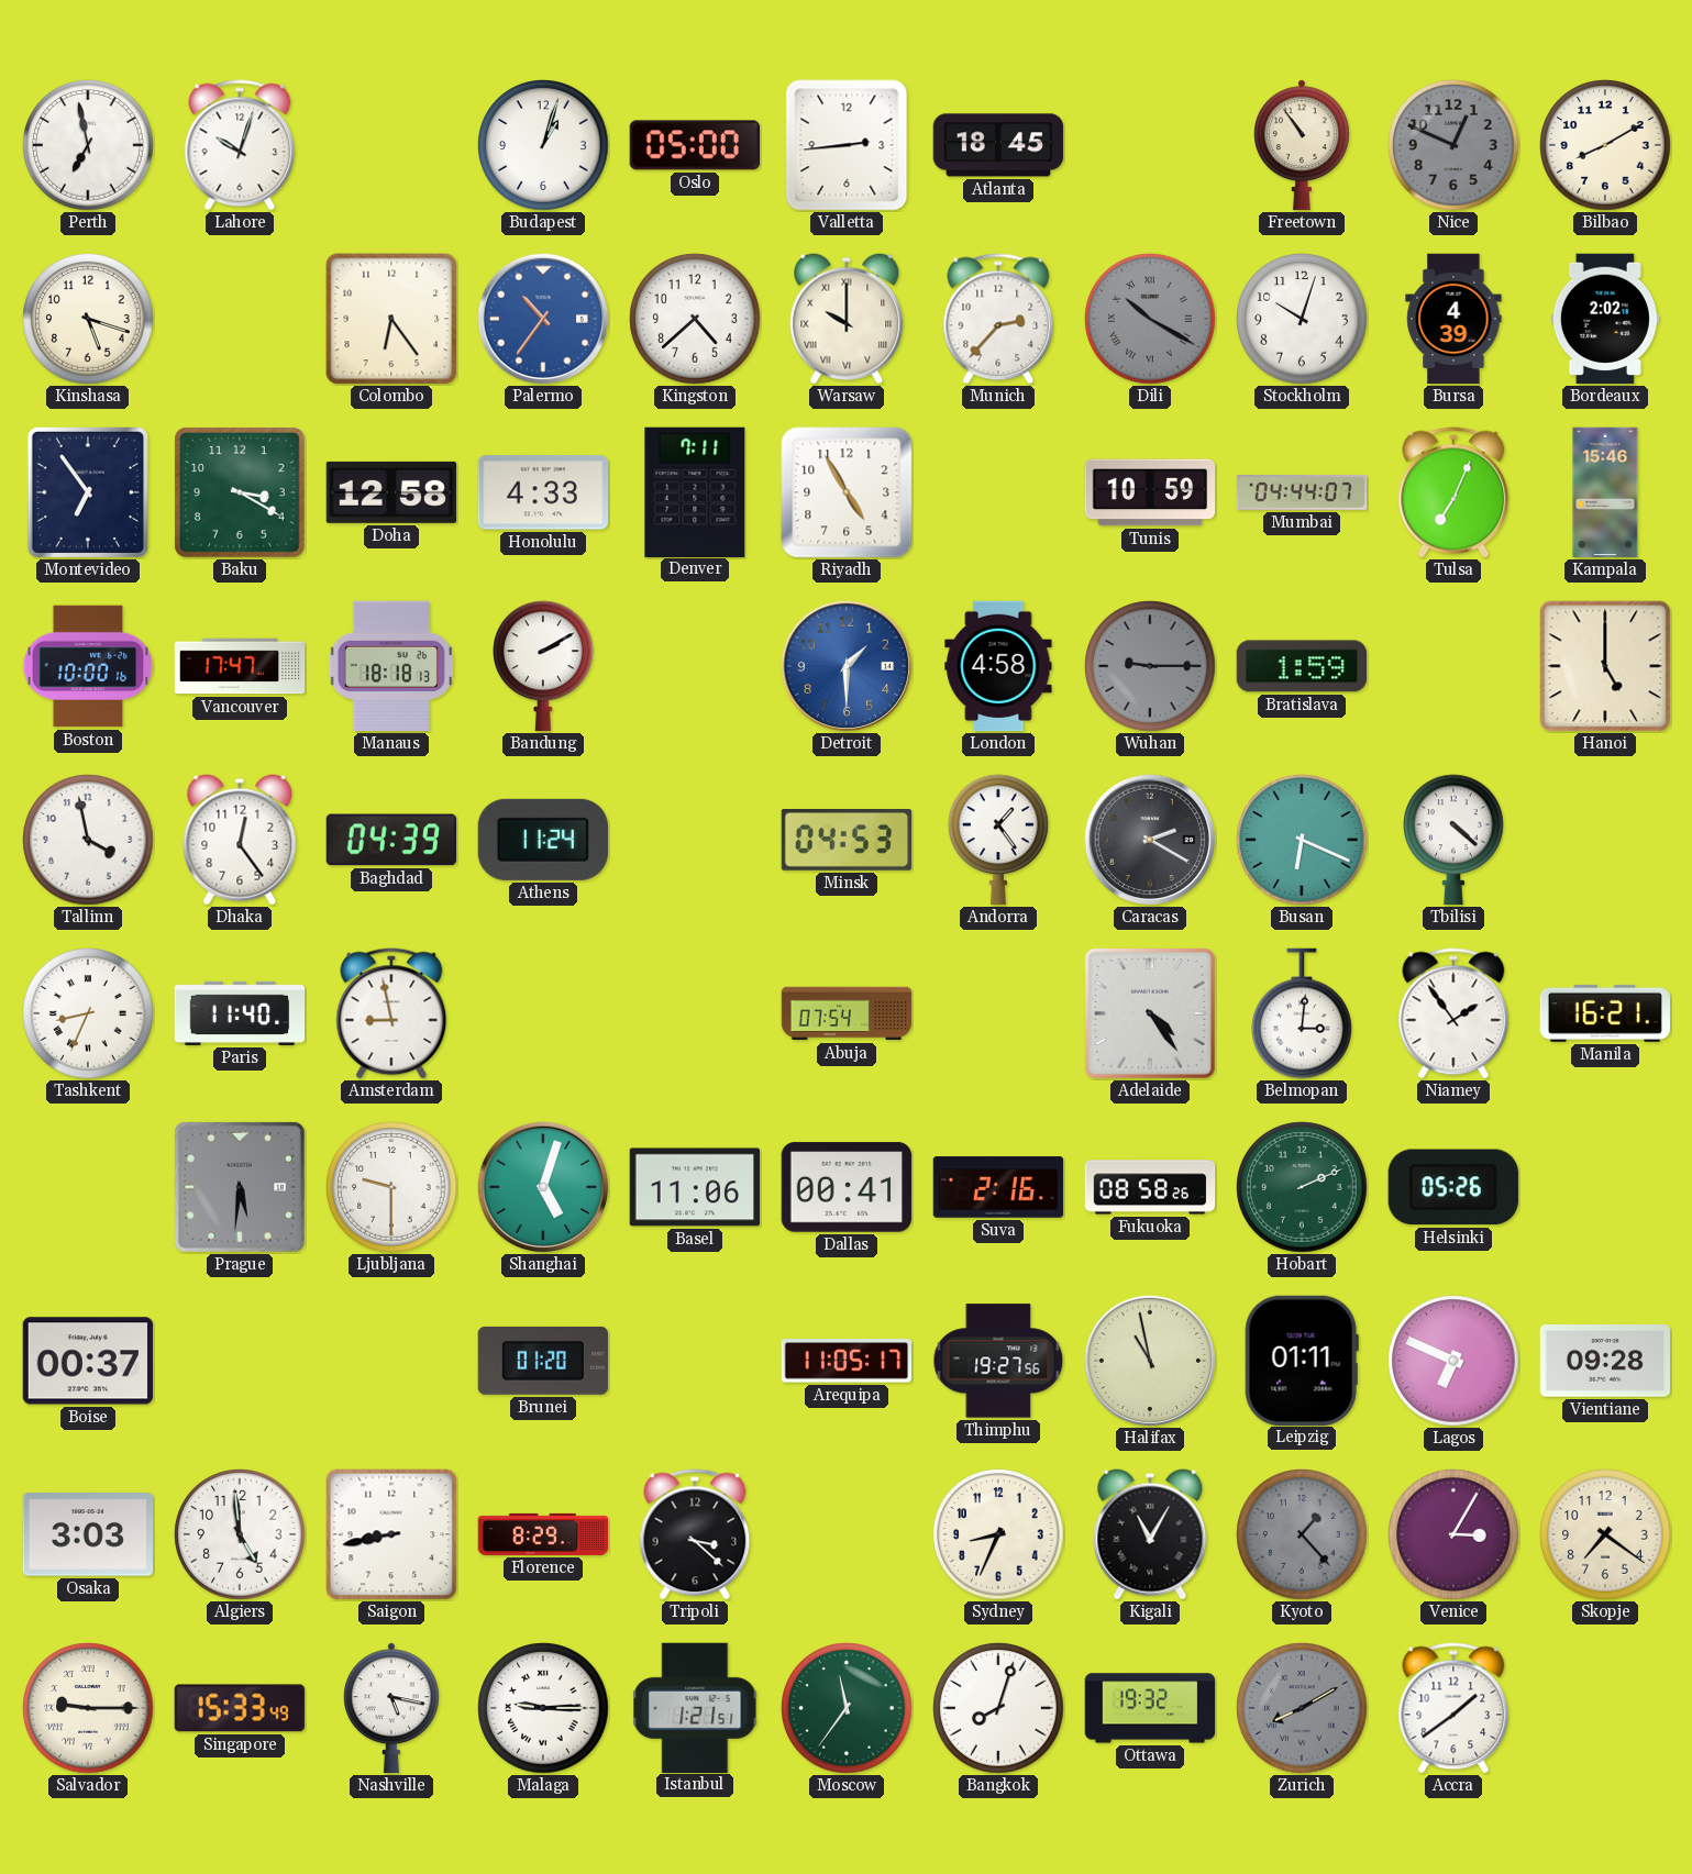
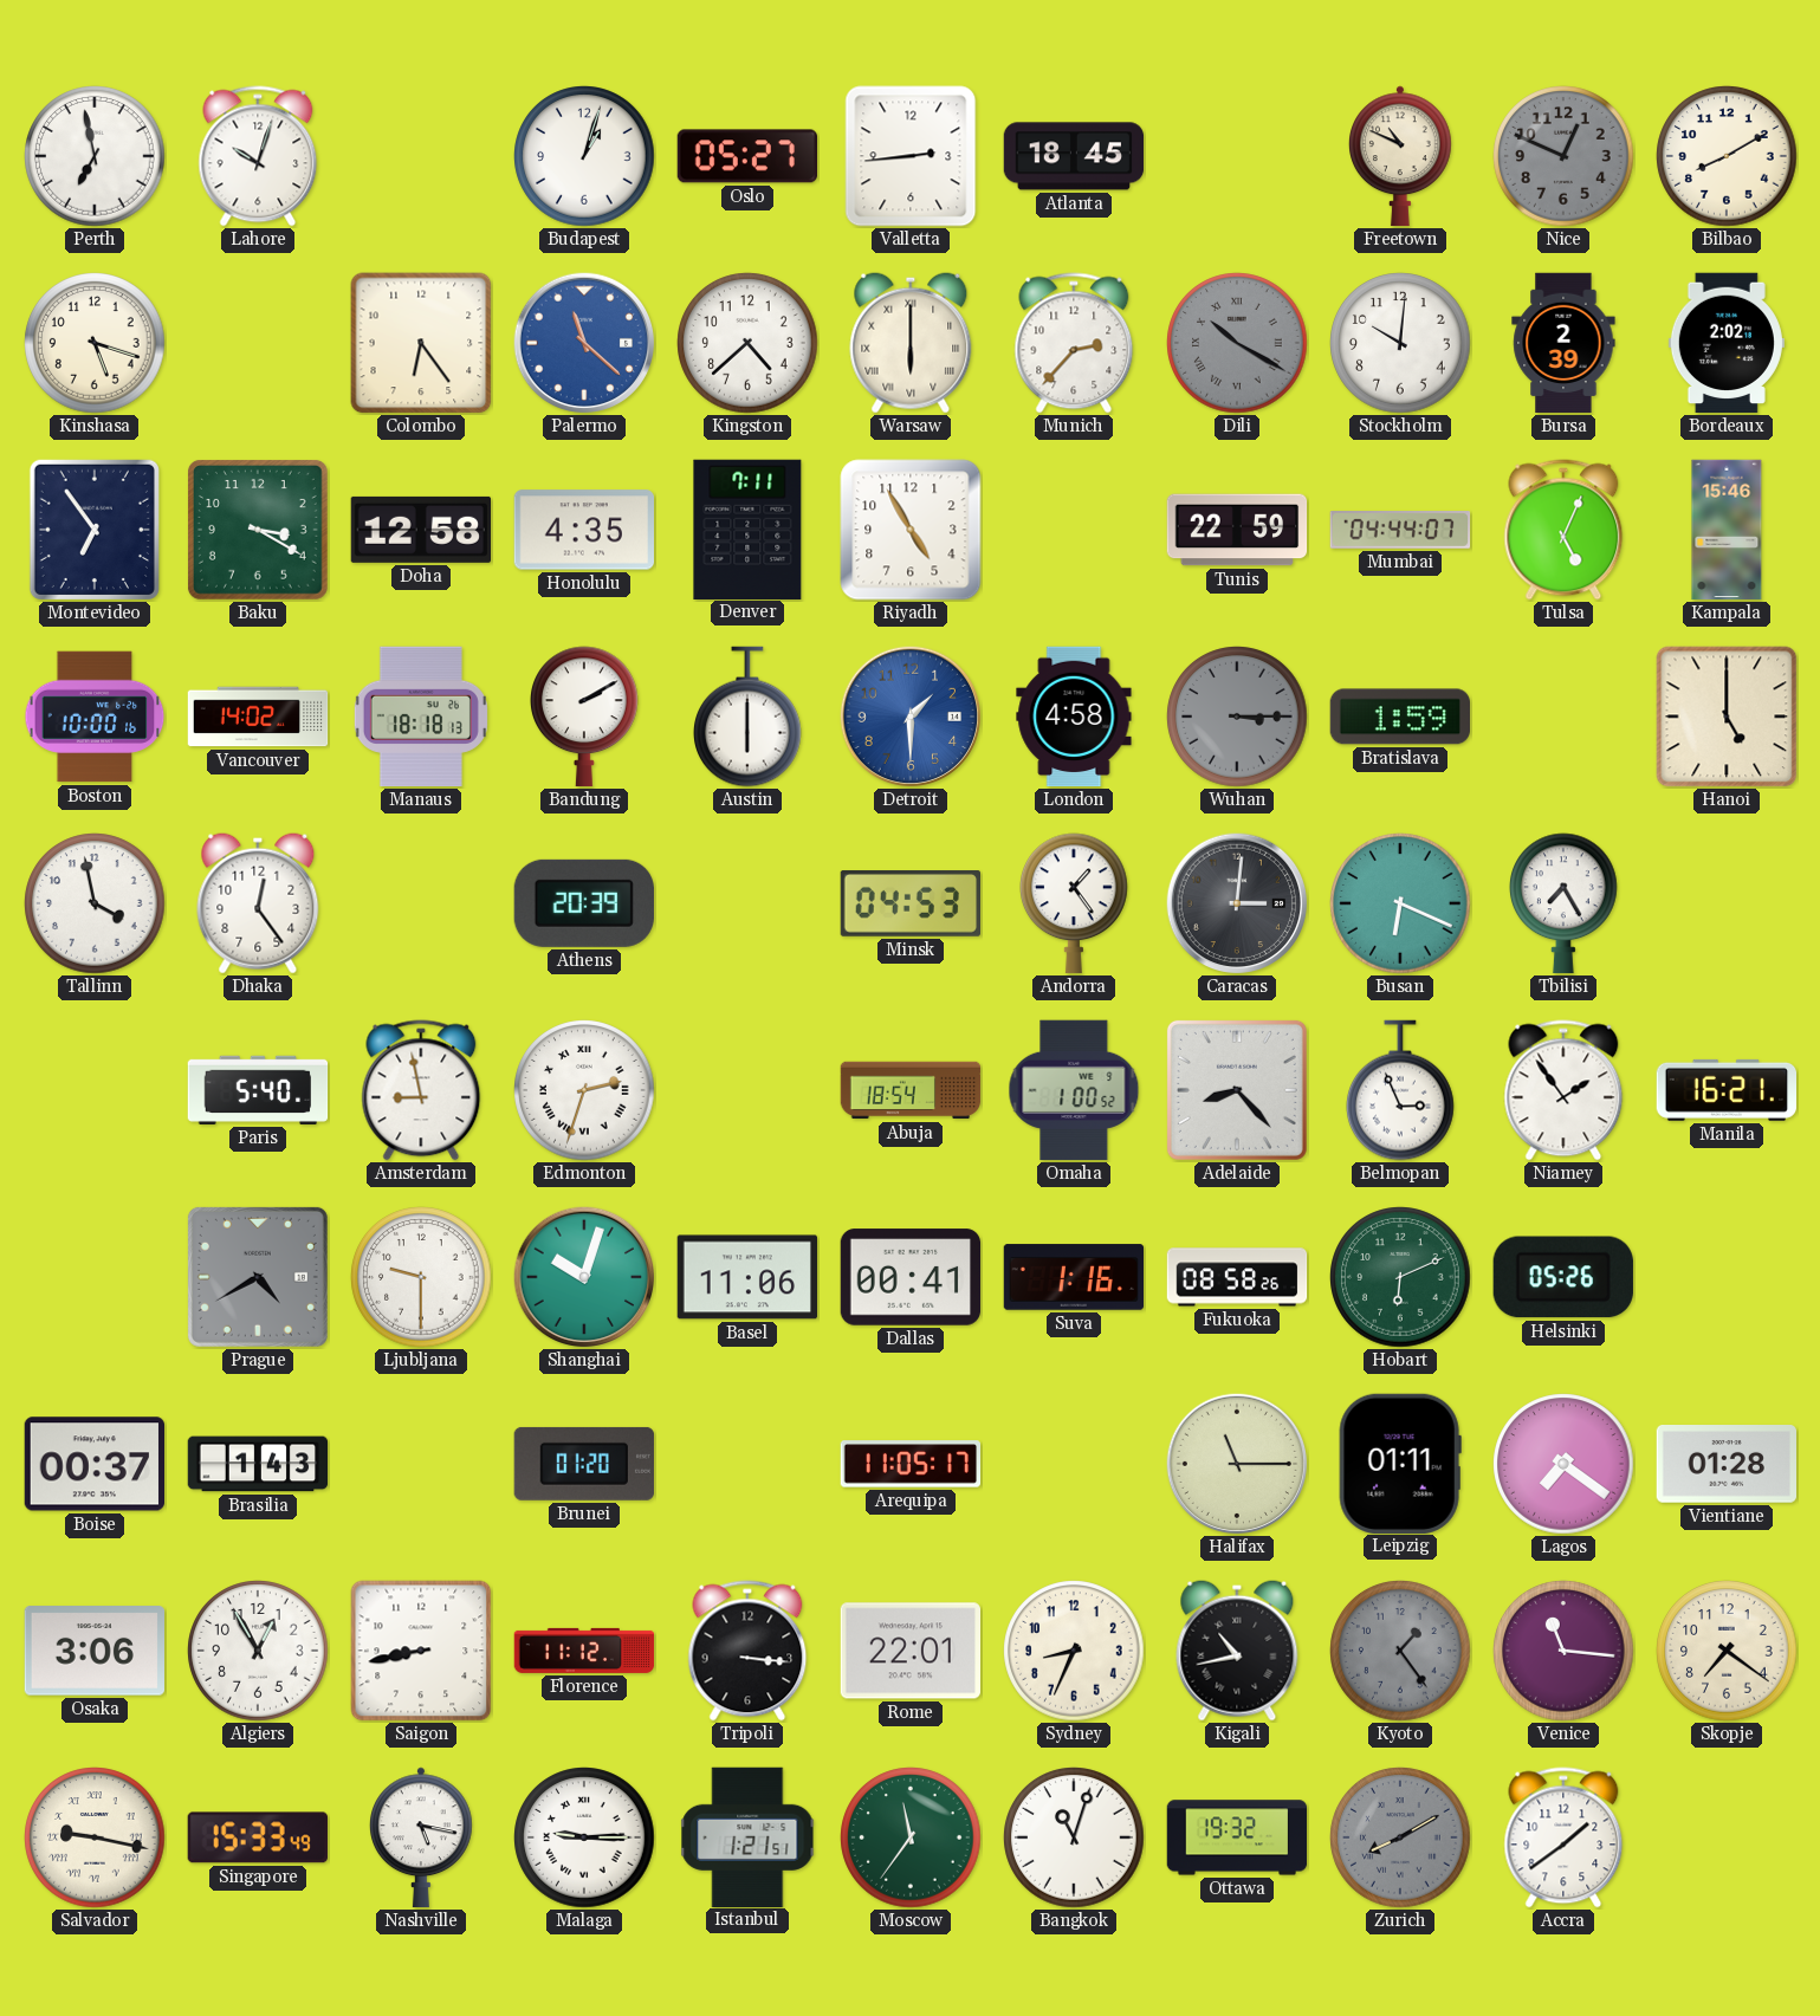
Oslo: 05:00 -> 05:27 (746, 156)
Freetown: 10:54 -> 10:49 (1401, 156)
Palermo: 10:36 -> 11:22 (584, 343)
Warsaw: 10:00 -> 6:00 (911, 343)
Stockholm: 10:03 -> 10:01 (1400, 343)
Bursa: 4:39 -> 2:39 (1563, 343)
Honolulu: 4:33 -> 4:35 (583, 530)
Tunis: 10:59 -> 22:59 (1237, 530)
Tulsa: 7:04 -> 5:04 (1563, 530)
Vancouver: 17:47 -> 14:02 (258, 717)
Austin: none -> 6:00 (749, 717)
Wuhan: 9:15 -> 3:15 (1237, 717)
Baghdad: 04:39 -> none (390, 840)
Athens: 11:24 -> 20:39 (584, 903)
Caracas: 2:20 -> 3:01 (1237, 903)
Tbilisi: 4:22 -> 7:25 (1565, 903)
Tashkent: 8:34 -> none (88, 1013)
Paris: 11:40 -> 5:40 (258, 1090)
Edmonton: none -> 2:33 (584, 1090)
Abuja: 07:54 -> 18:54 (911, 1090)
Omaha: none -> 1:00 (1074, 1090)
Adelaide: 4:24 -> 8:23 (1237, 1090)
Belmopan: 3:01 -> 2:56 (1401, 1090)
Prague: 5:31 -> 4:40 (258, 1277)
Shanghai: 5:03 -> 10:03 (584, 1277)
Suva: 2:16 -> 1:16 (1074, 1277)
Hobart: 2:11 -> 6:11 (1400, 1277)
Brasilia: none -> 1:43 (258, 1464)
Thimphu: 19:27 -> none (998, 1361)
Halifax: 10:58 -> 11:15 (1237, 1464)
Lagos: 6:49 -> 7:21 (1563, 1464)
Vientiane: 09:28 -> 01:28 (1725, 1465)
Osaka: 3:03 -> 3:06 (93, 1651)
Algiers: 4:59 -> 12:55 (258, 1651)
Florence: 8:29 -> 11:12 (584, 1651)
Tripoli: 3:22 -> 3:16 (747, 1651)
Rome: none -> 22:01 (909, 1651)
Kigali: 11:05 -> 10:43 (1237, 1651)
Kyoto: 1:23 -> 1:24 (1400, 1651)
Venice: 3:05 -> 11:16 (1563, 1651)
Salvador: 9:15 -> 9:17 (95, 1837)
Bangkok: 8:03 -> 11:03 (1074, 1837)
